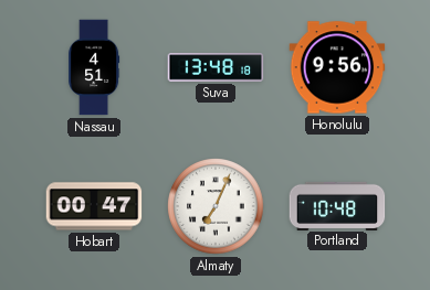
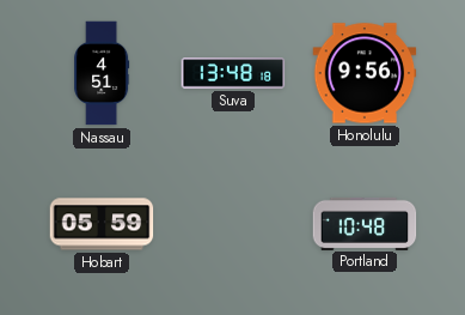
Hobart: 00:47 -> 05:59 (102, 224)
Almaty: 7:04 -> none (216, 206)
